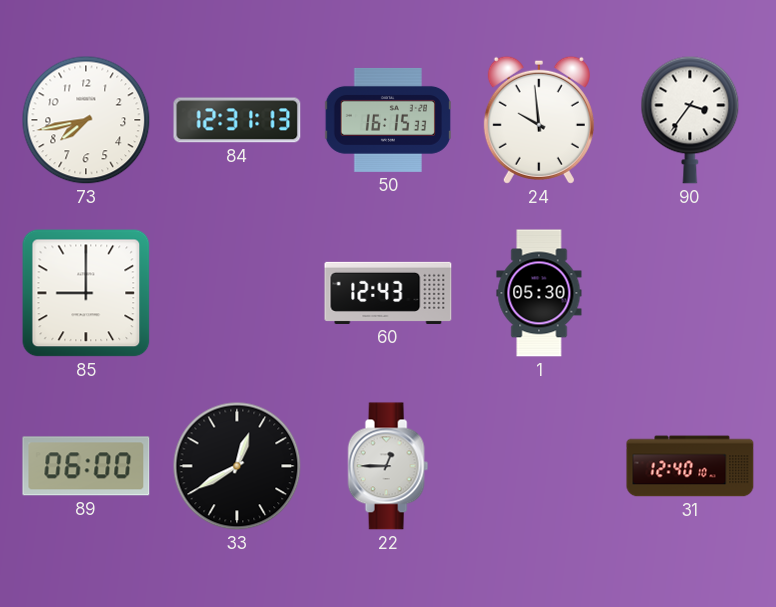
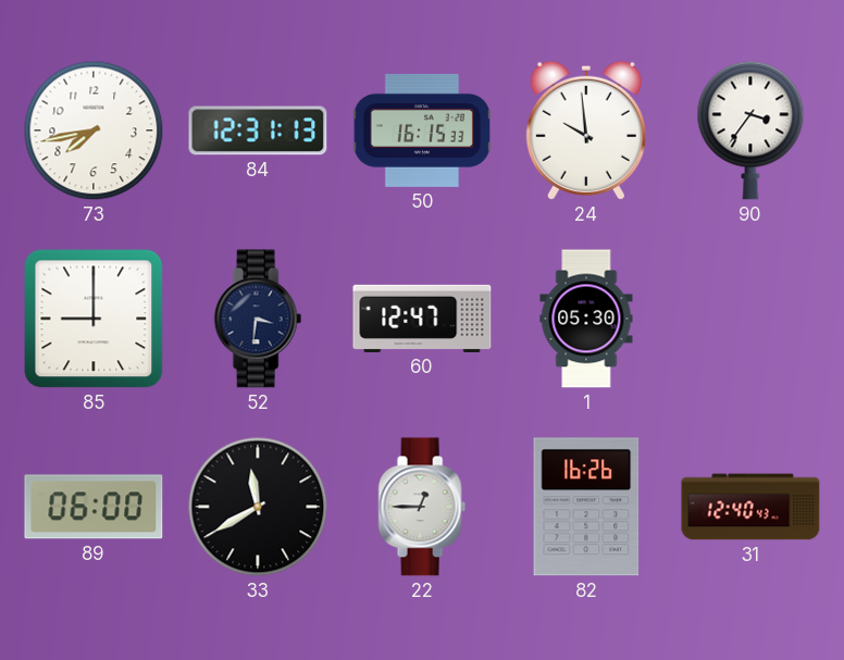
52: none -> 3:31 (258, 319)
60: 12:43 -> 12:47 (422, 319)
33: 12:40 -> 11:40 (258, 507)
82: none -> 16:26 (586, 507)
31: 12:40:10 -> 12:40:43 (750, 507)
